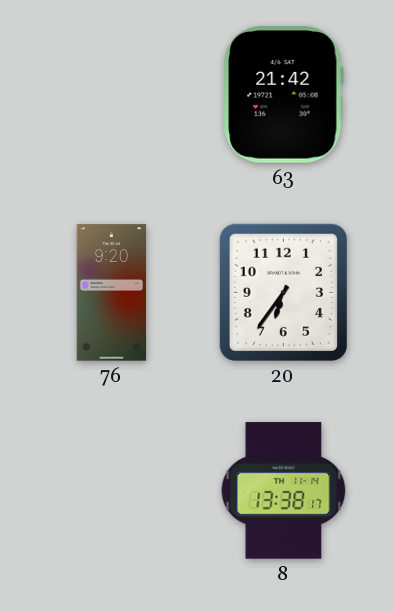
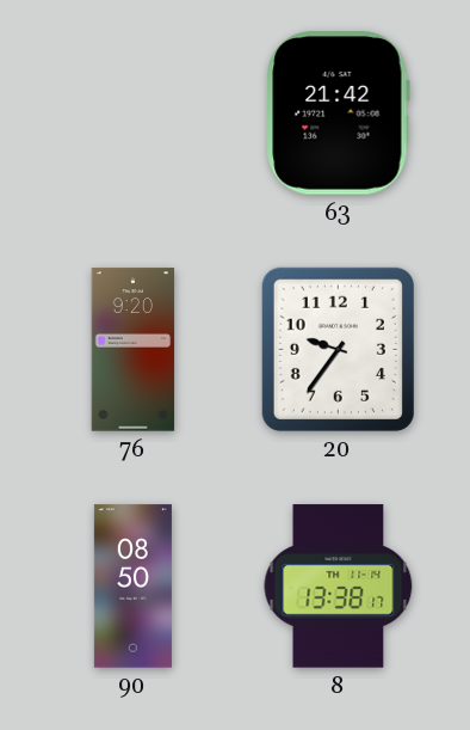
20: 6:36 -> 9:36 (338, 349)
90: none -> 08:50 (132, 587)
